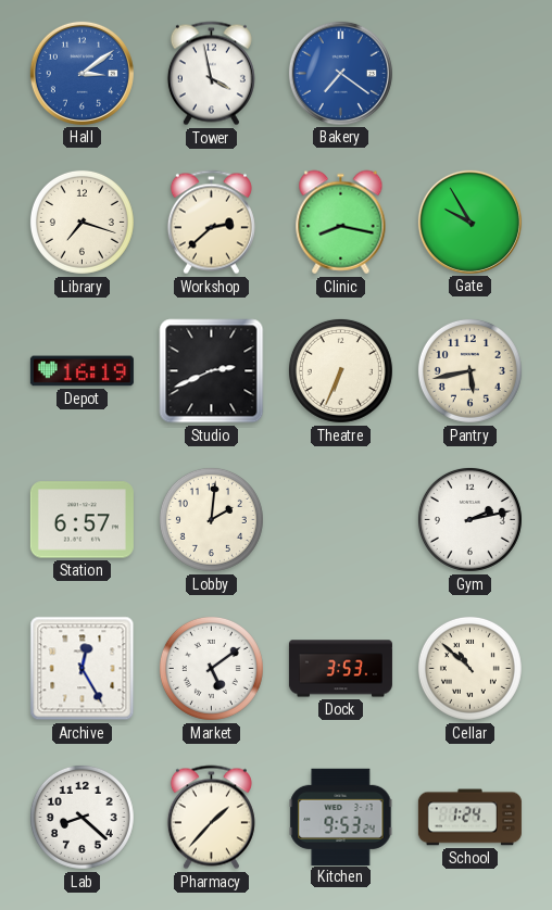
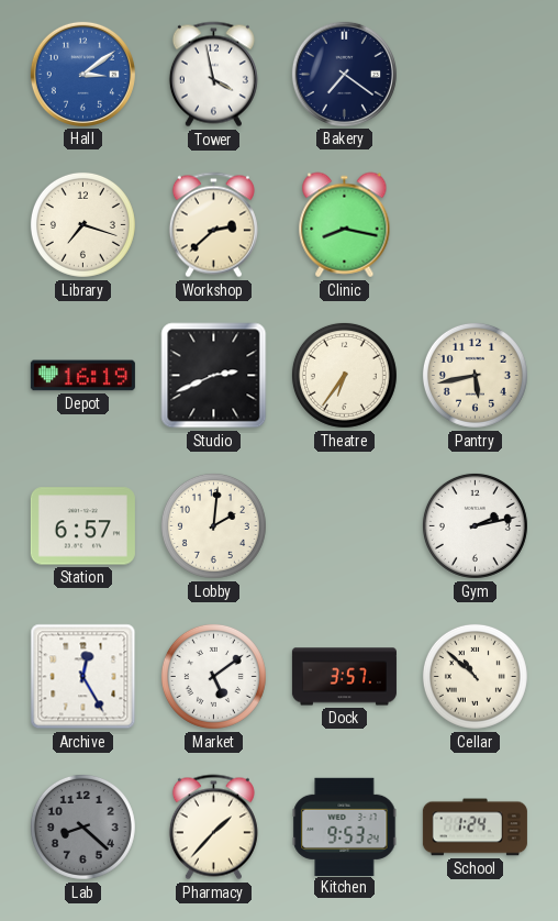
Bakery dial: blue -> navy (344, 74)
Gate: 9:55 -> none (469, 222)
Theatre: 6:34 -> 6:36 (344, 375)
Dock: 3:53 -> 3:57 (344, 677)
Lab dial: white -> grey (82, 826)
